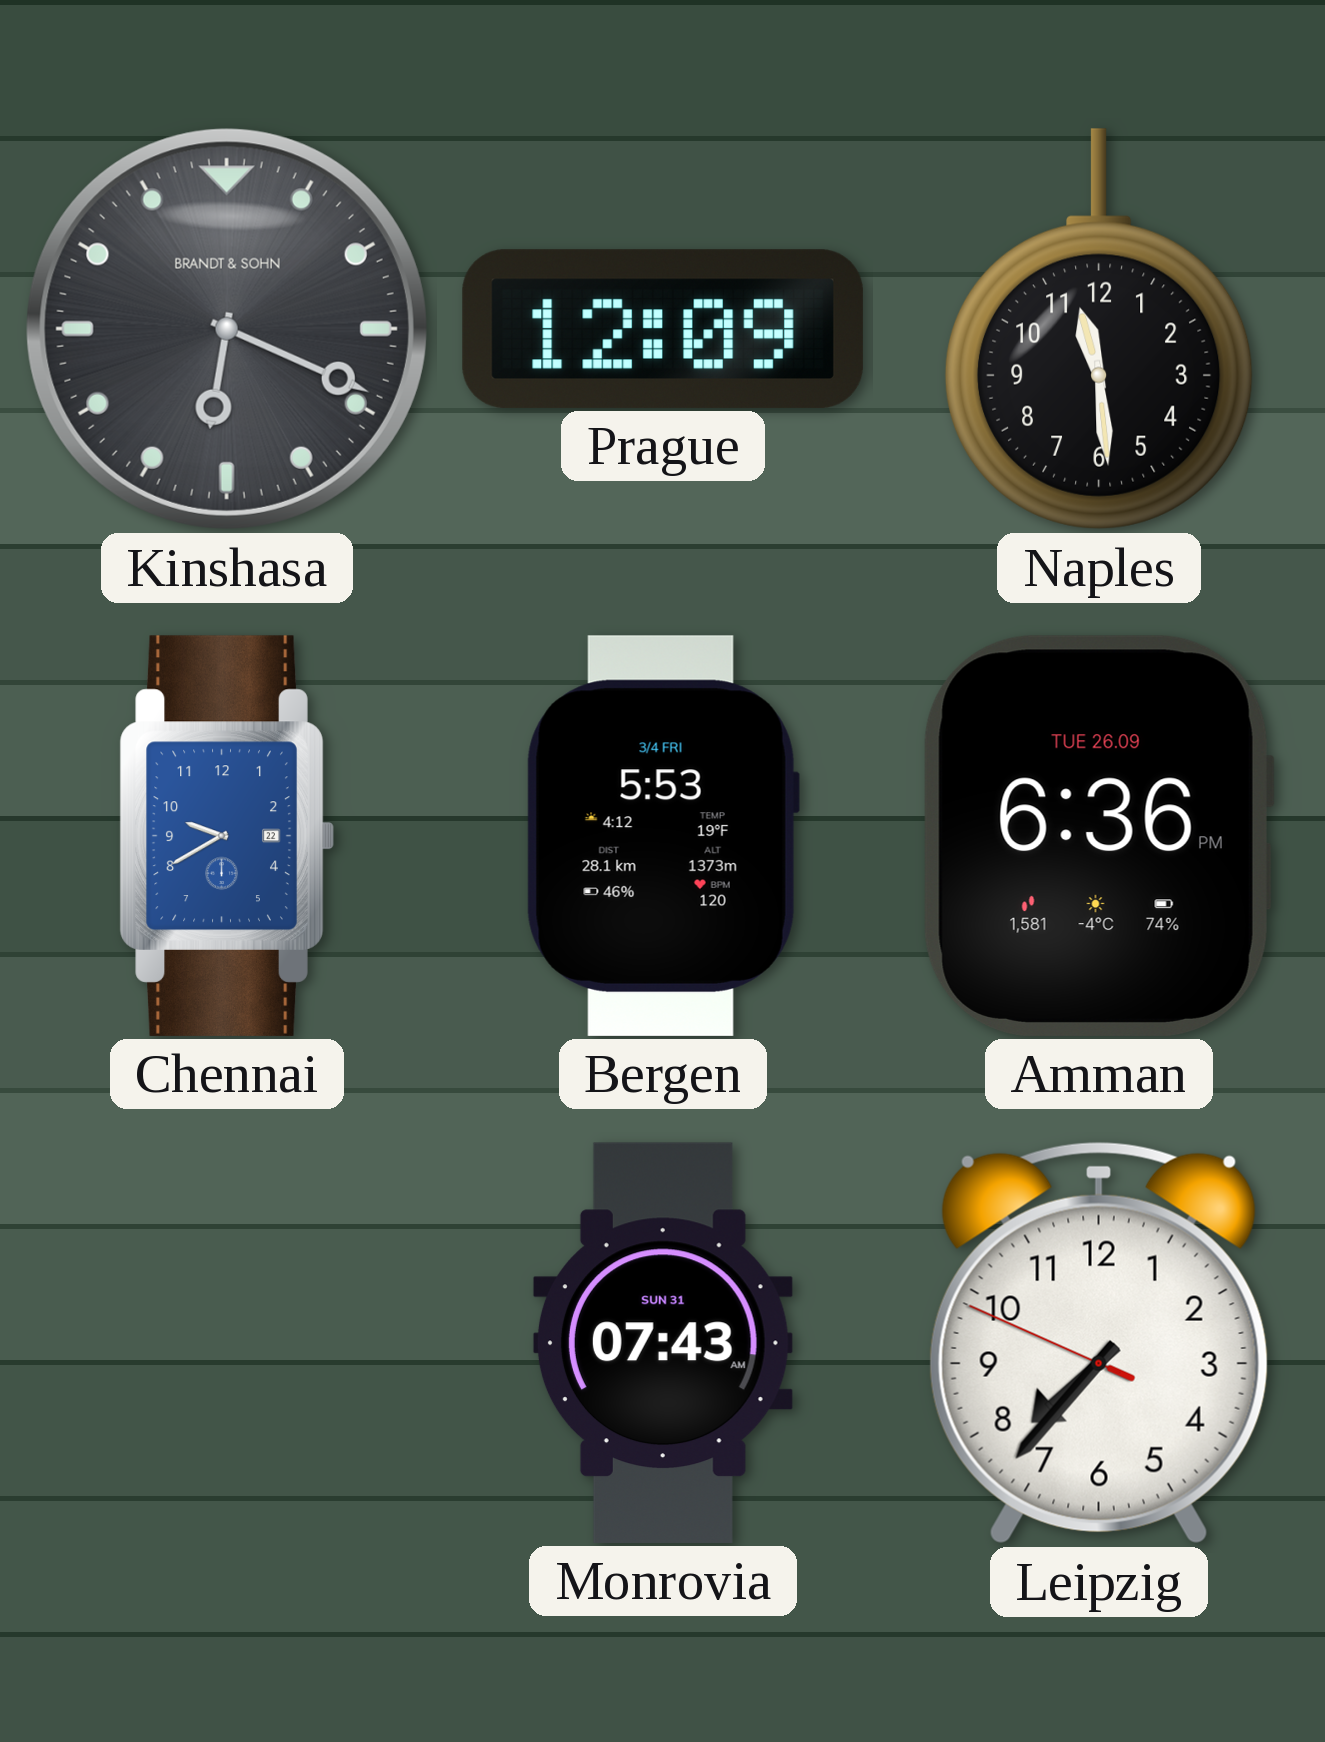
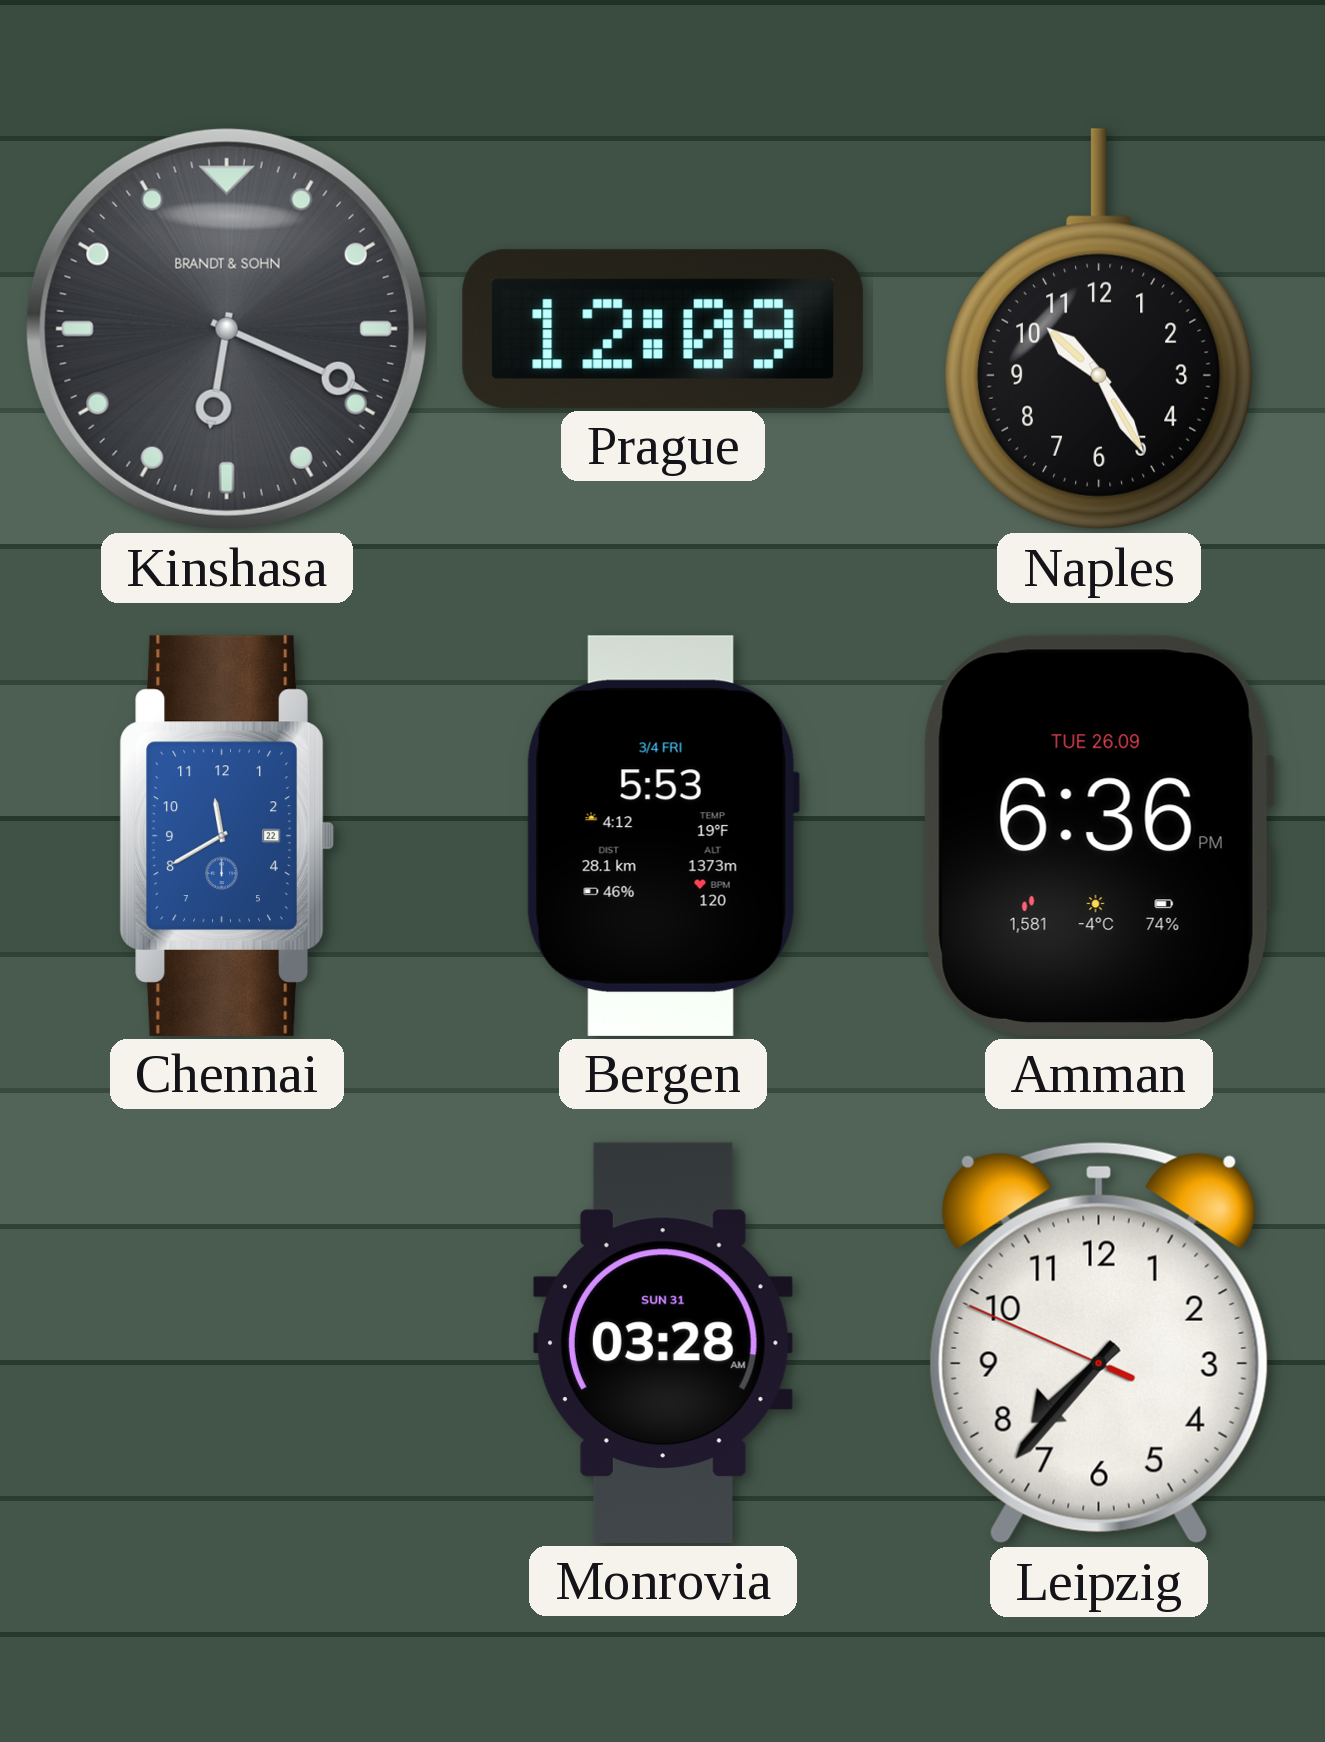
Naples: 11:29 -> 10:25 (1099, 329)
Chennai: 9:40 -> 11:40 (227, 836)
Monrovia: 07:43 -> 03:28 (663, 1343)
